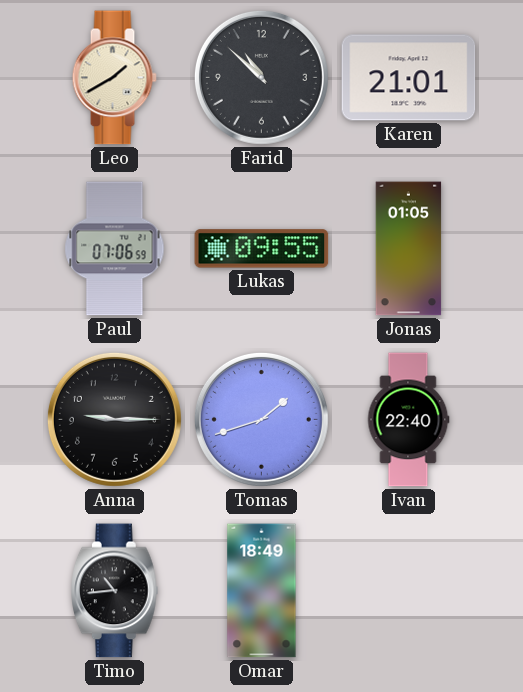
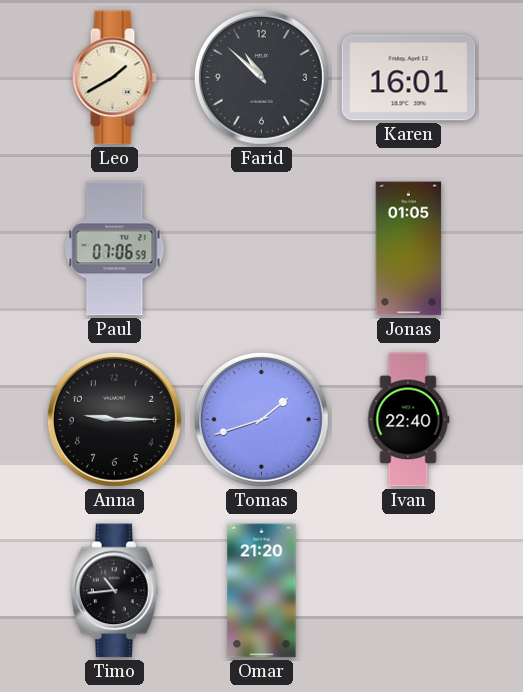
Karen: 21:01 -> 16:01 (409, 78)
Lukas: 09:55 -> none (262, 249)
Omar: 18:49 -> 21:20 (262, 591)
